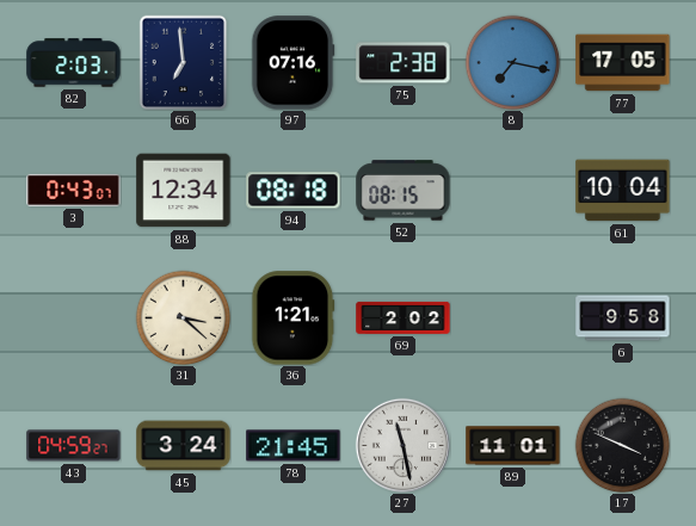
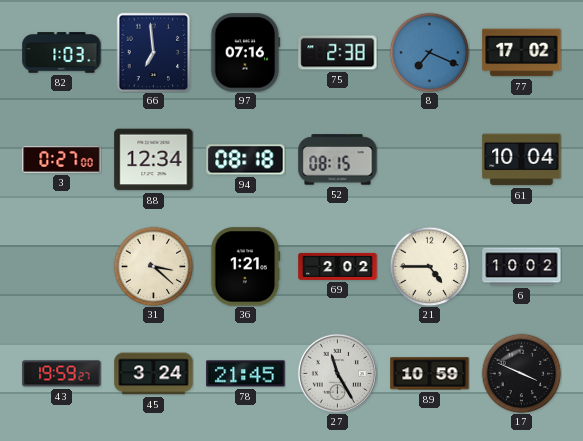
82: 2:03 -> 1:03 (62, 53)
8: 7:17 -> 7:19 (429, 52)
77: 17:05 -> 17:02 (522, 53)
3: 0:43 -> 0:27 (62, 159)
21: none -> 4:45 (429, 266)
6: 9:58 -> 10:02 (522, 267)
43: 04:59 -> 19:59 (62, 374)
27: 11:28 -> 11:25 (337, 373)
89: 11:01 -> 10:59 (430, 374)
